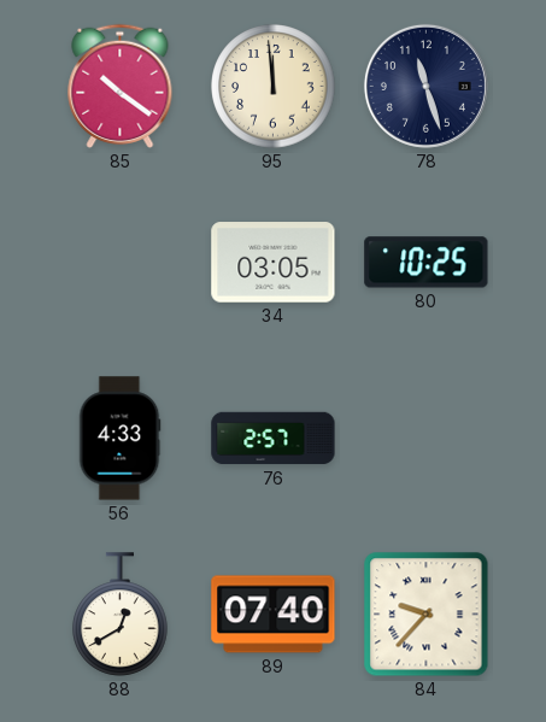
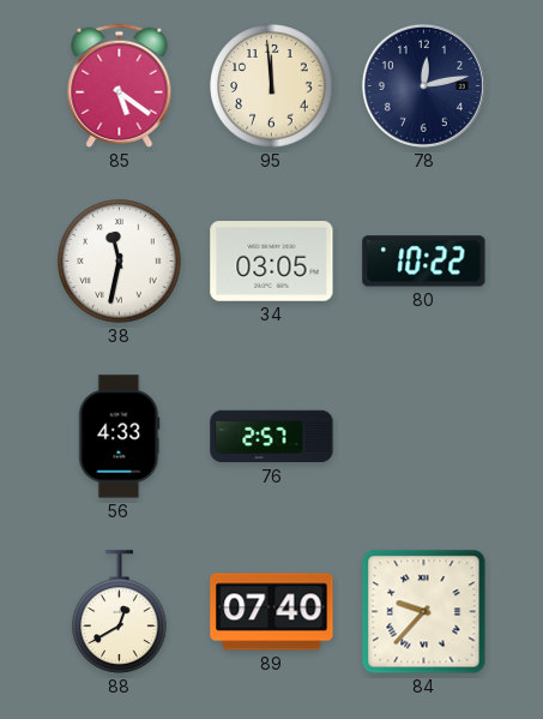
85: 10:21 -> 5:21 (120, 85)
78: 11:27 -> 12:13 (423, 85)
38: none -> 11:32 (120, 262)
80: 10:25 -> 10:22 (424, 262)
